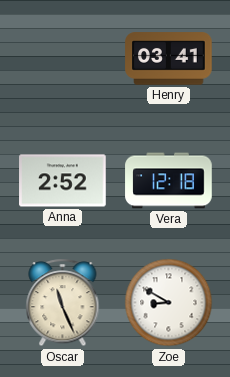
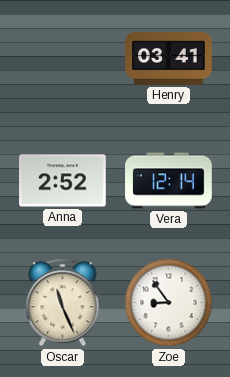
Vera: 12:18 -> 12:14 (169, 181)
Zoe: 8:50 -> 8:54 (169, 303)
